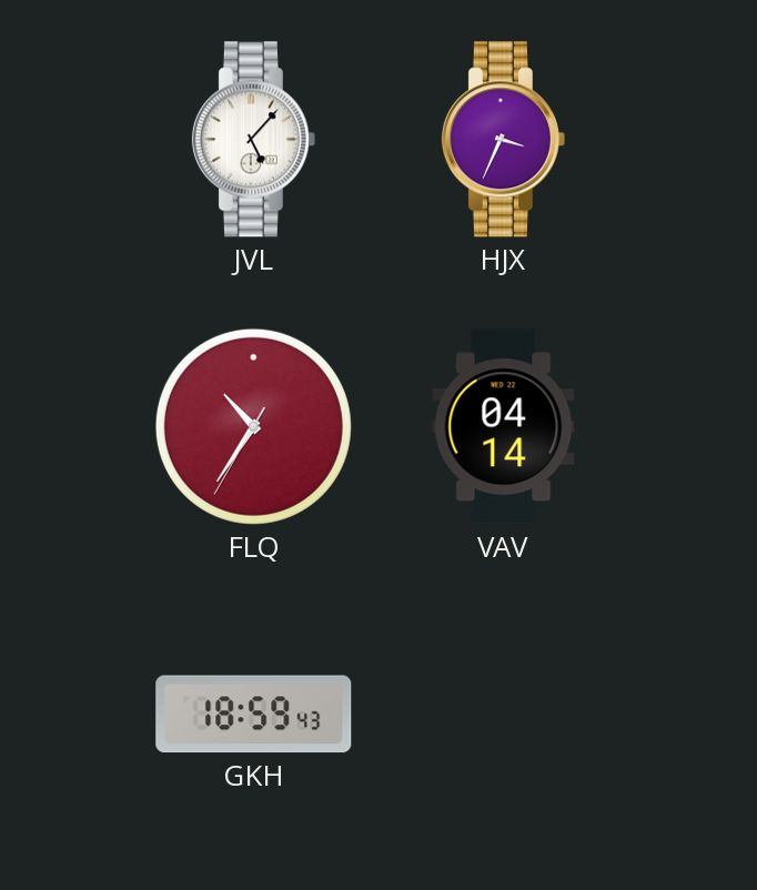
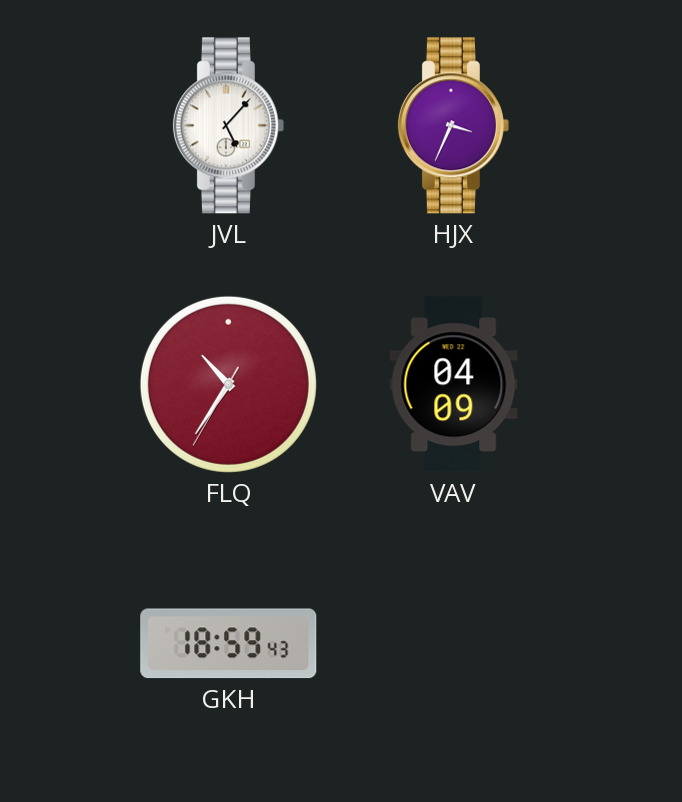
VAV: 04:14 -> 04:09 (454, 385)
